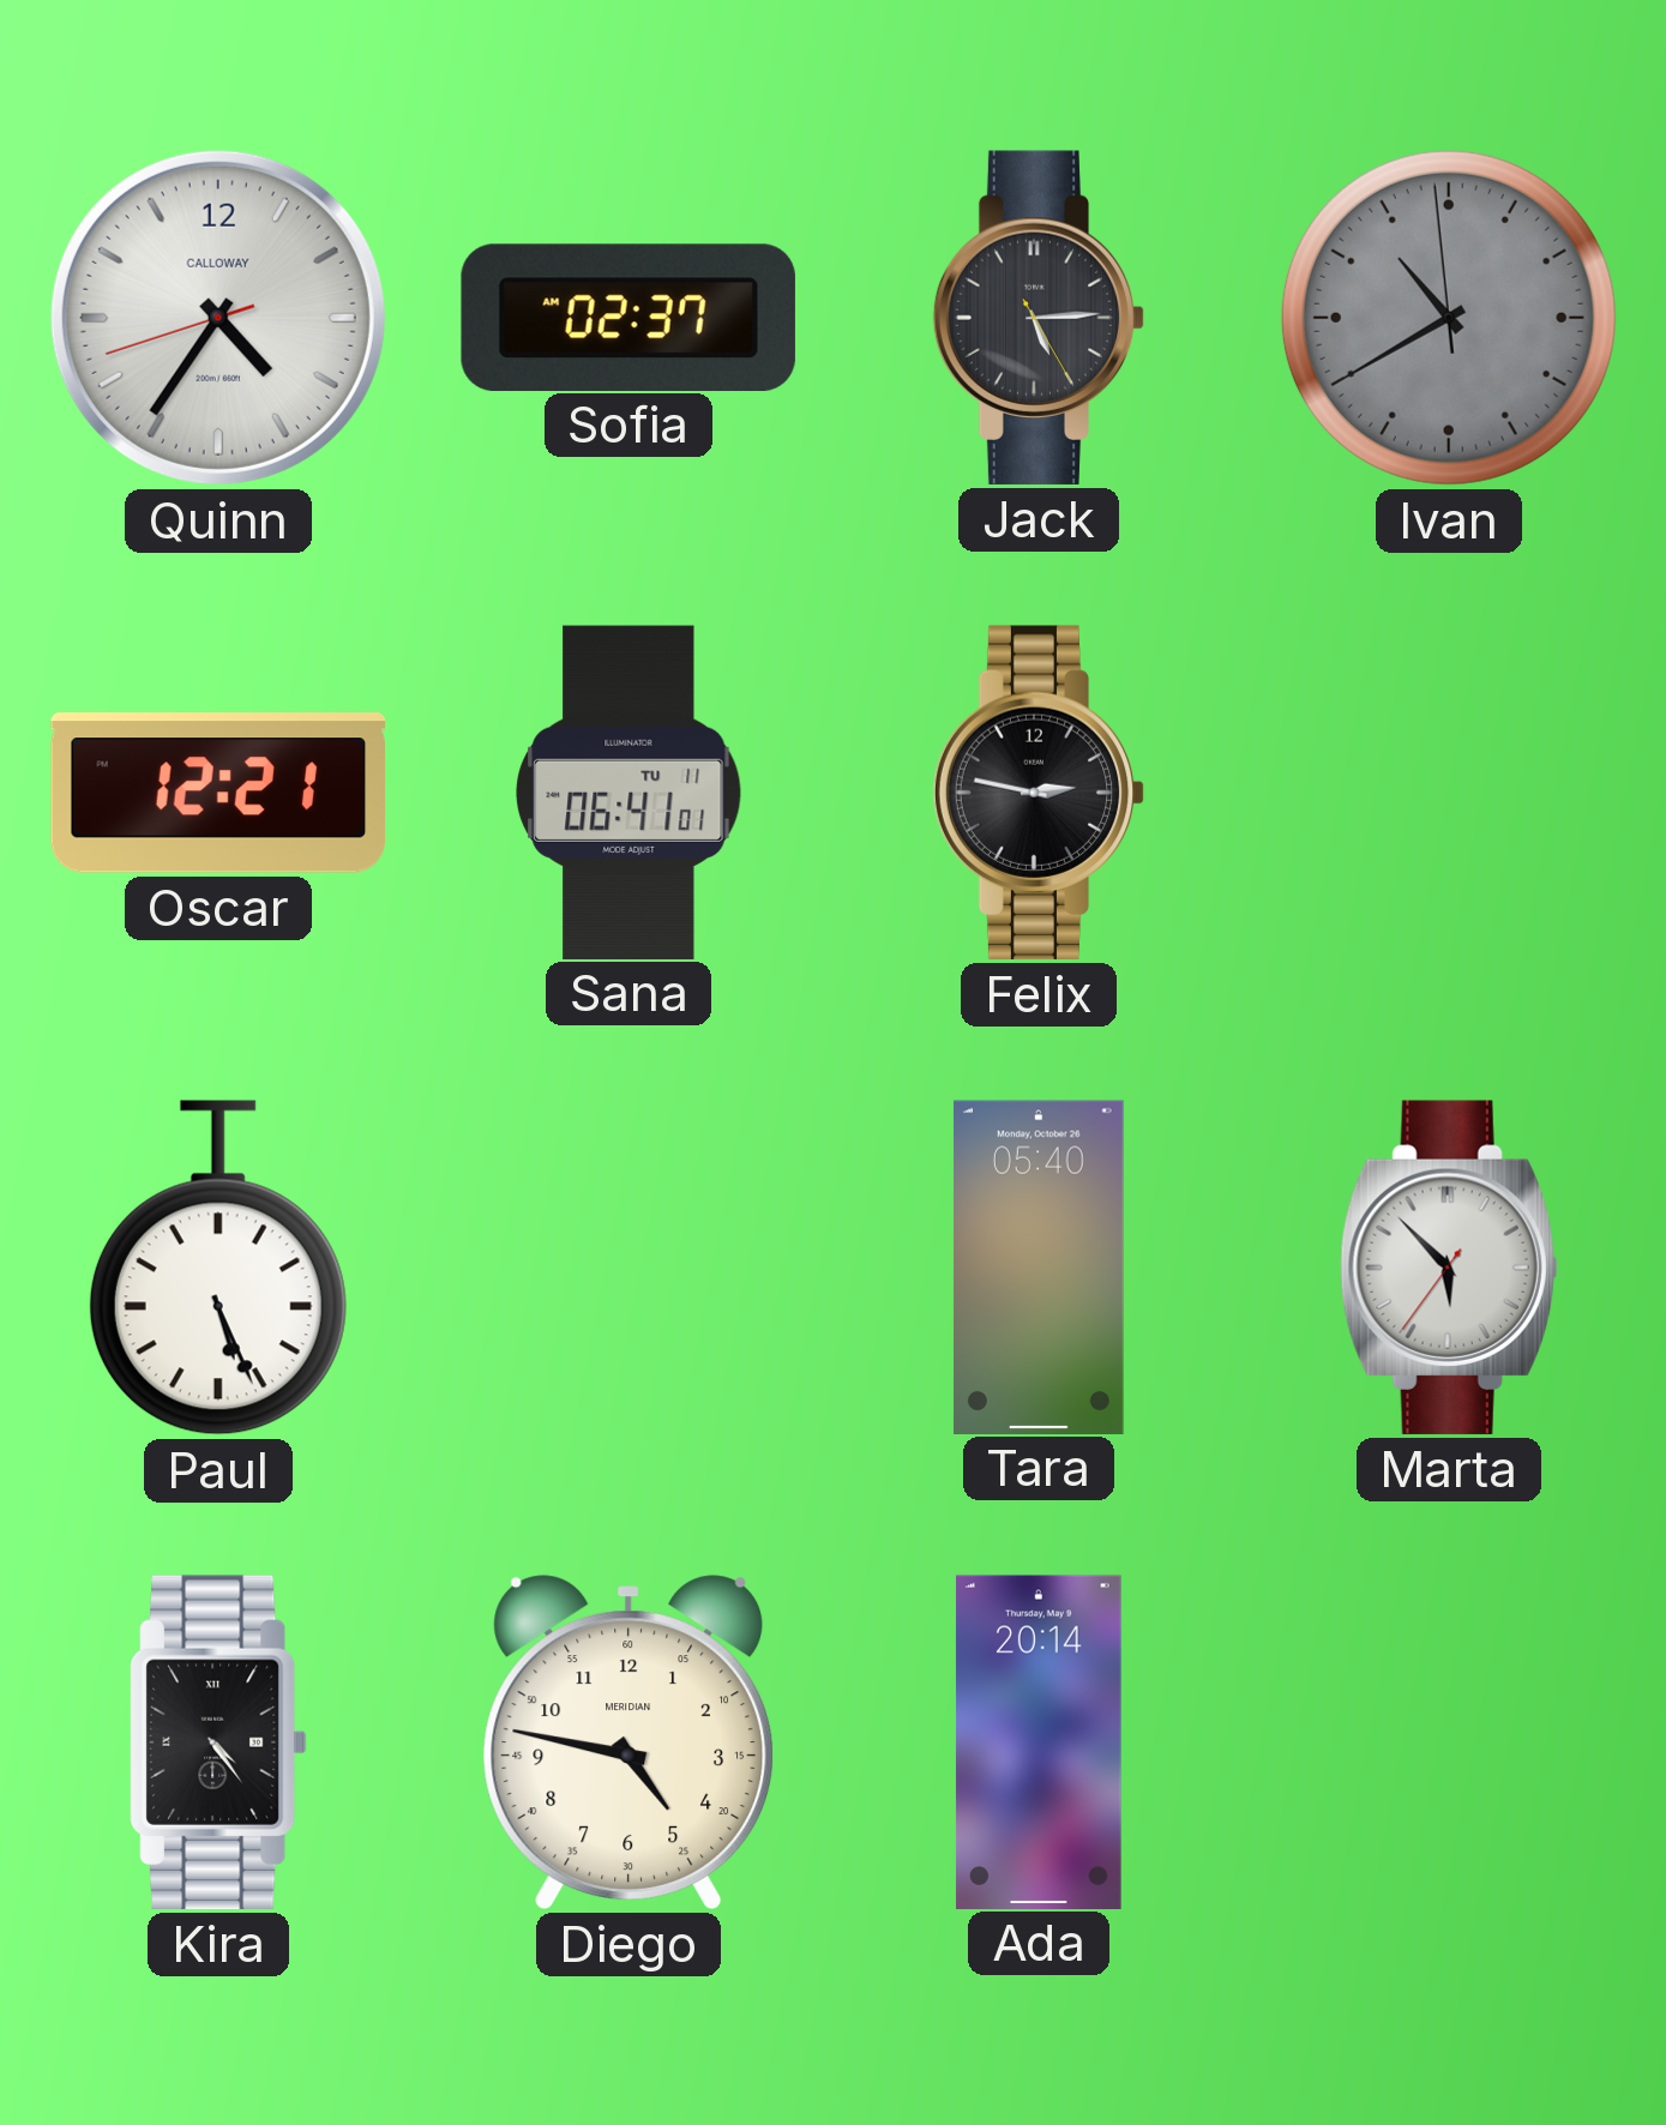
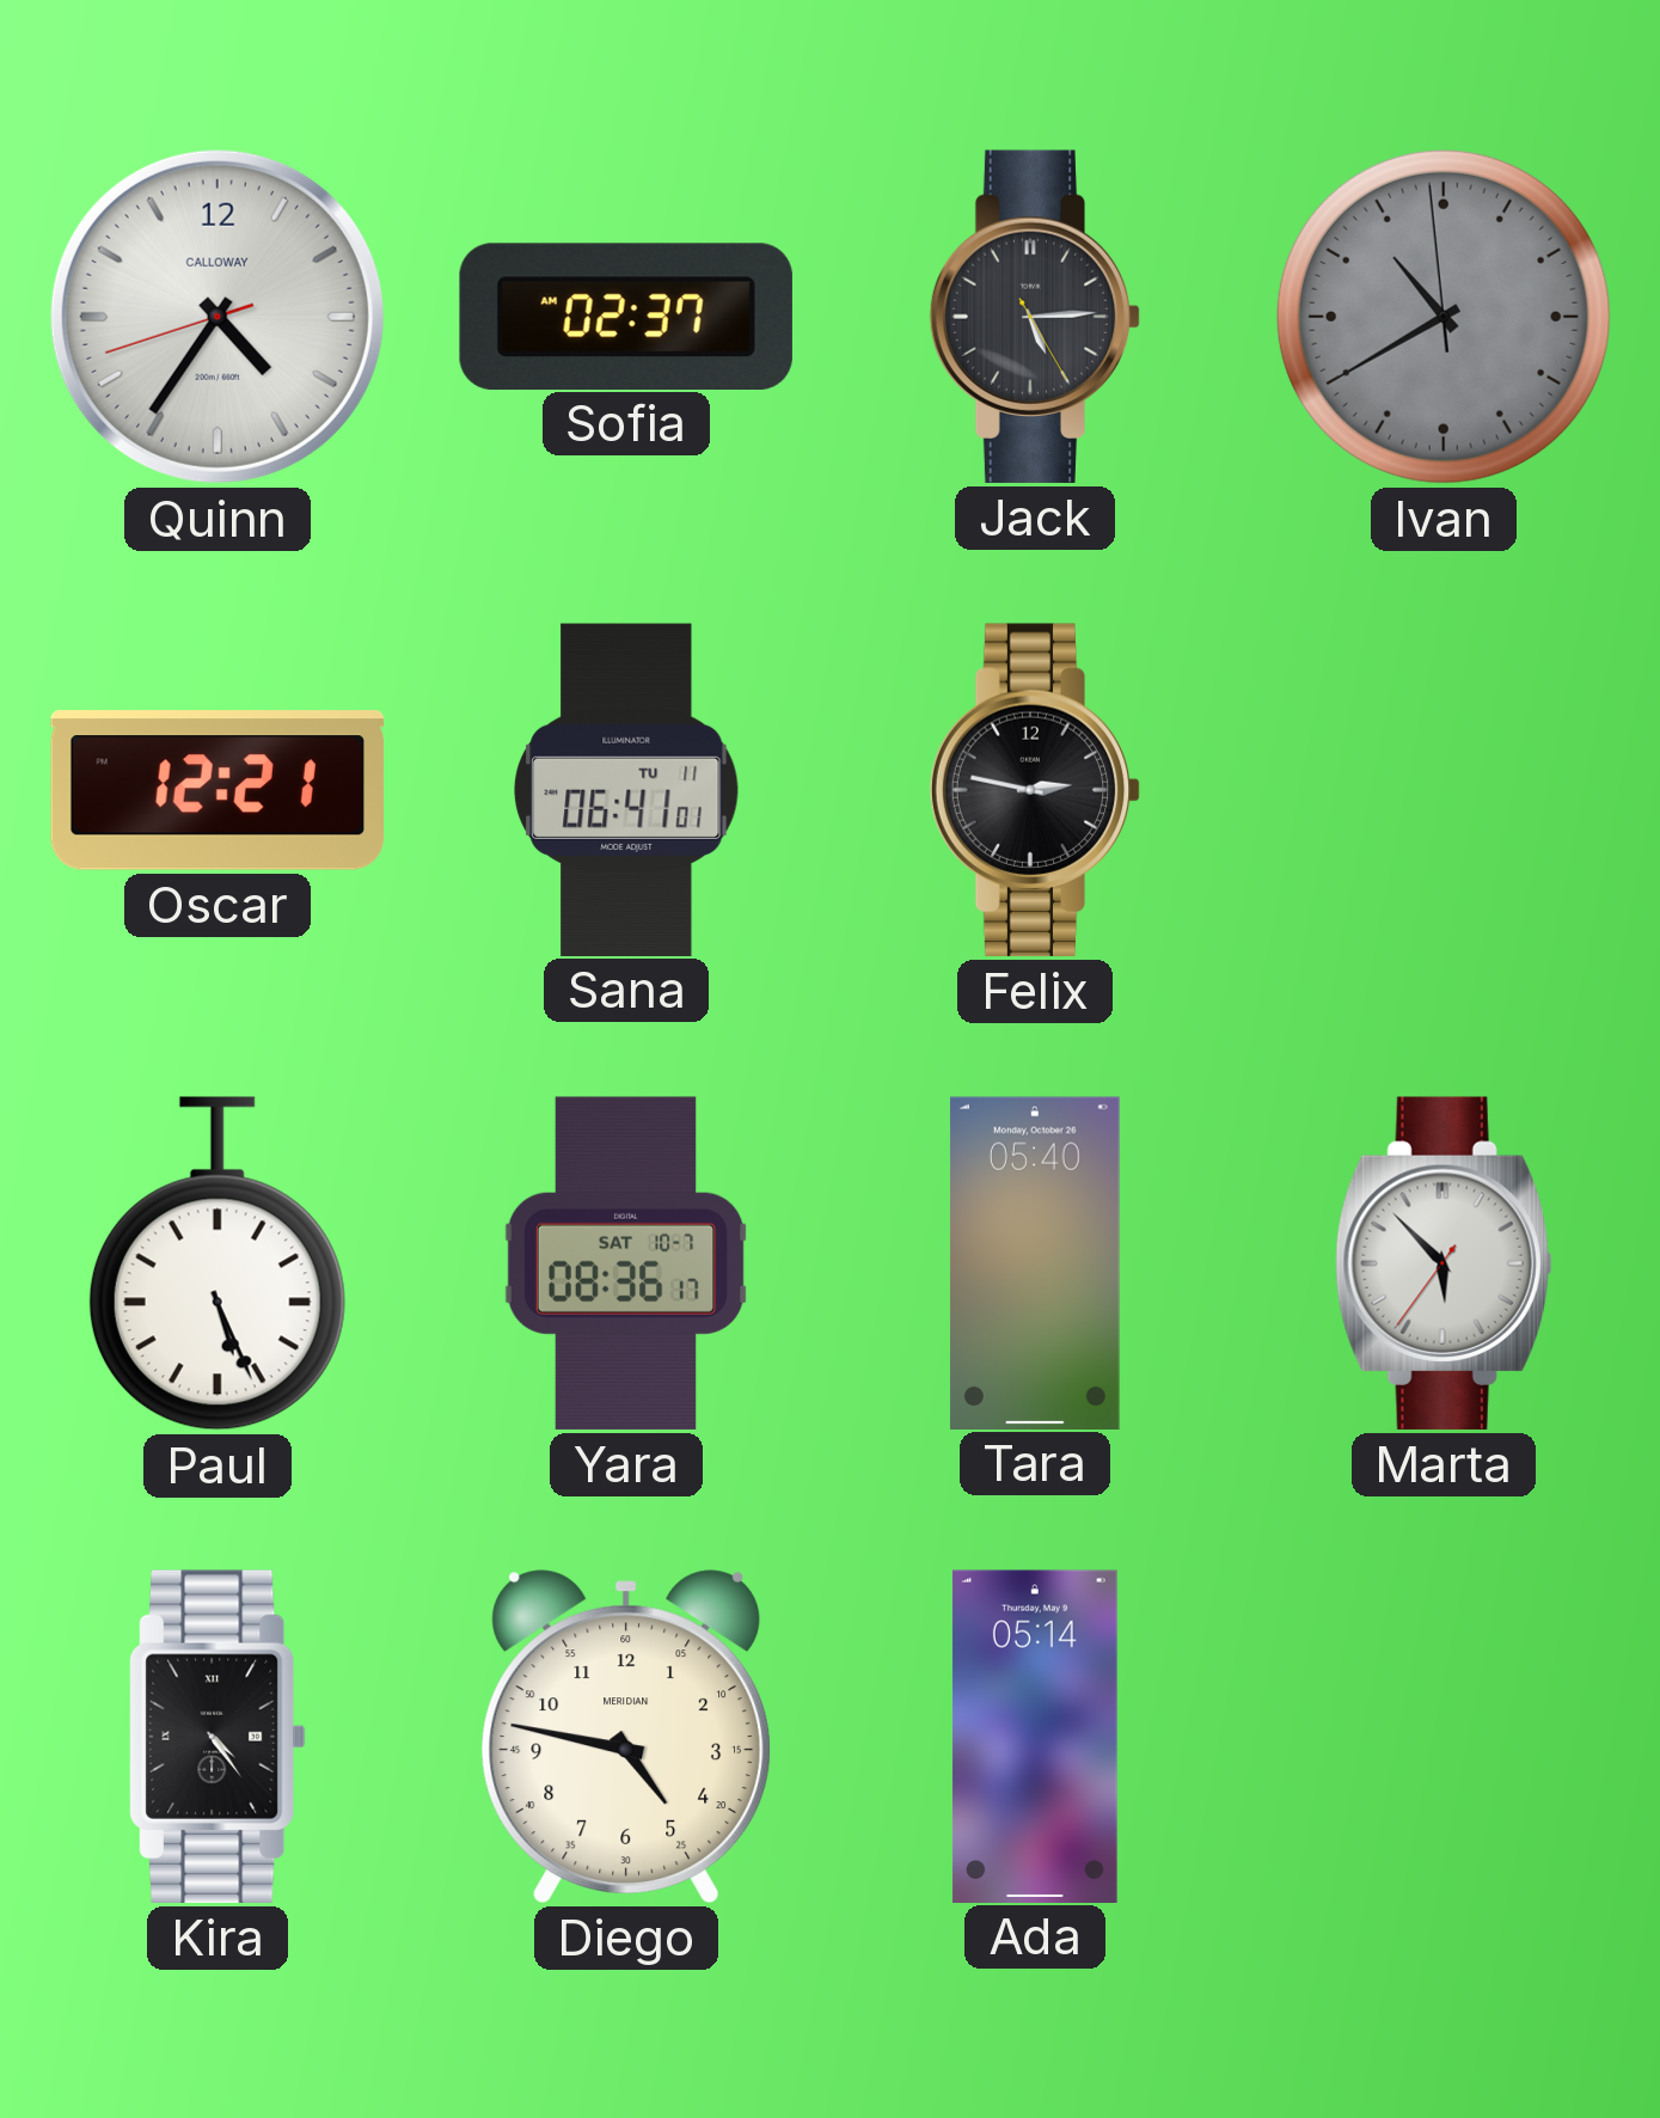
Yara: none -> 08:36 (626, 1263)
Ada: 20:14 -> 05:14 (1035, 1736)
